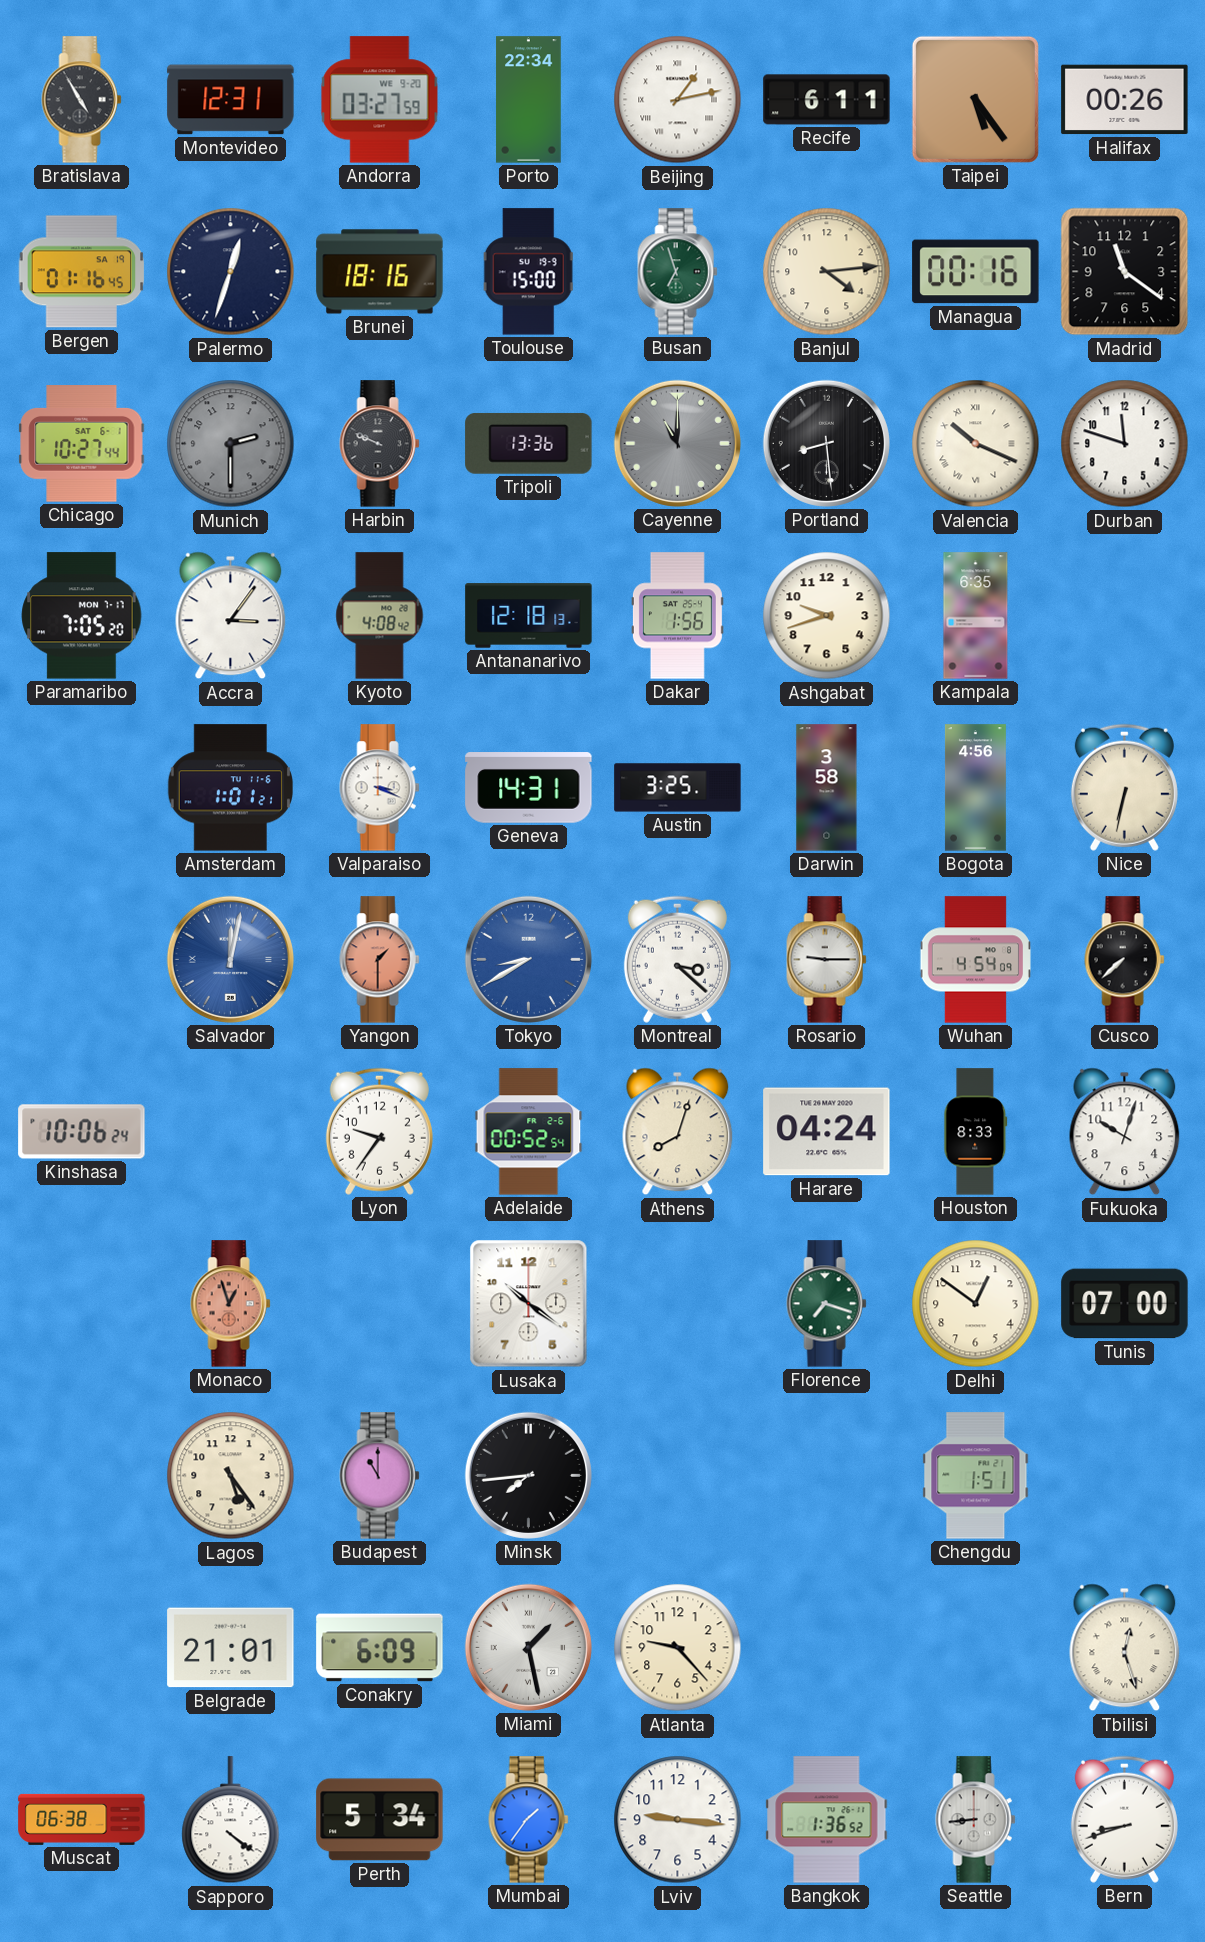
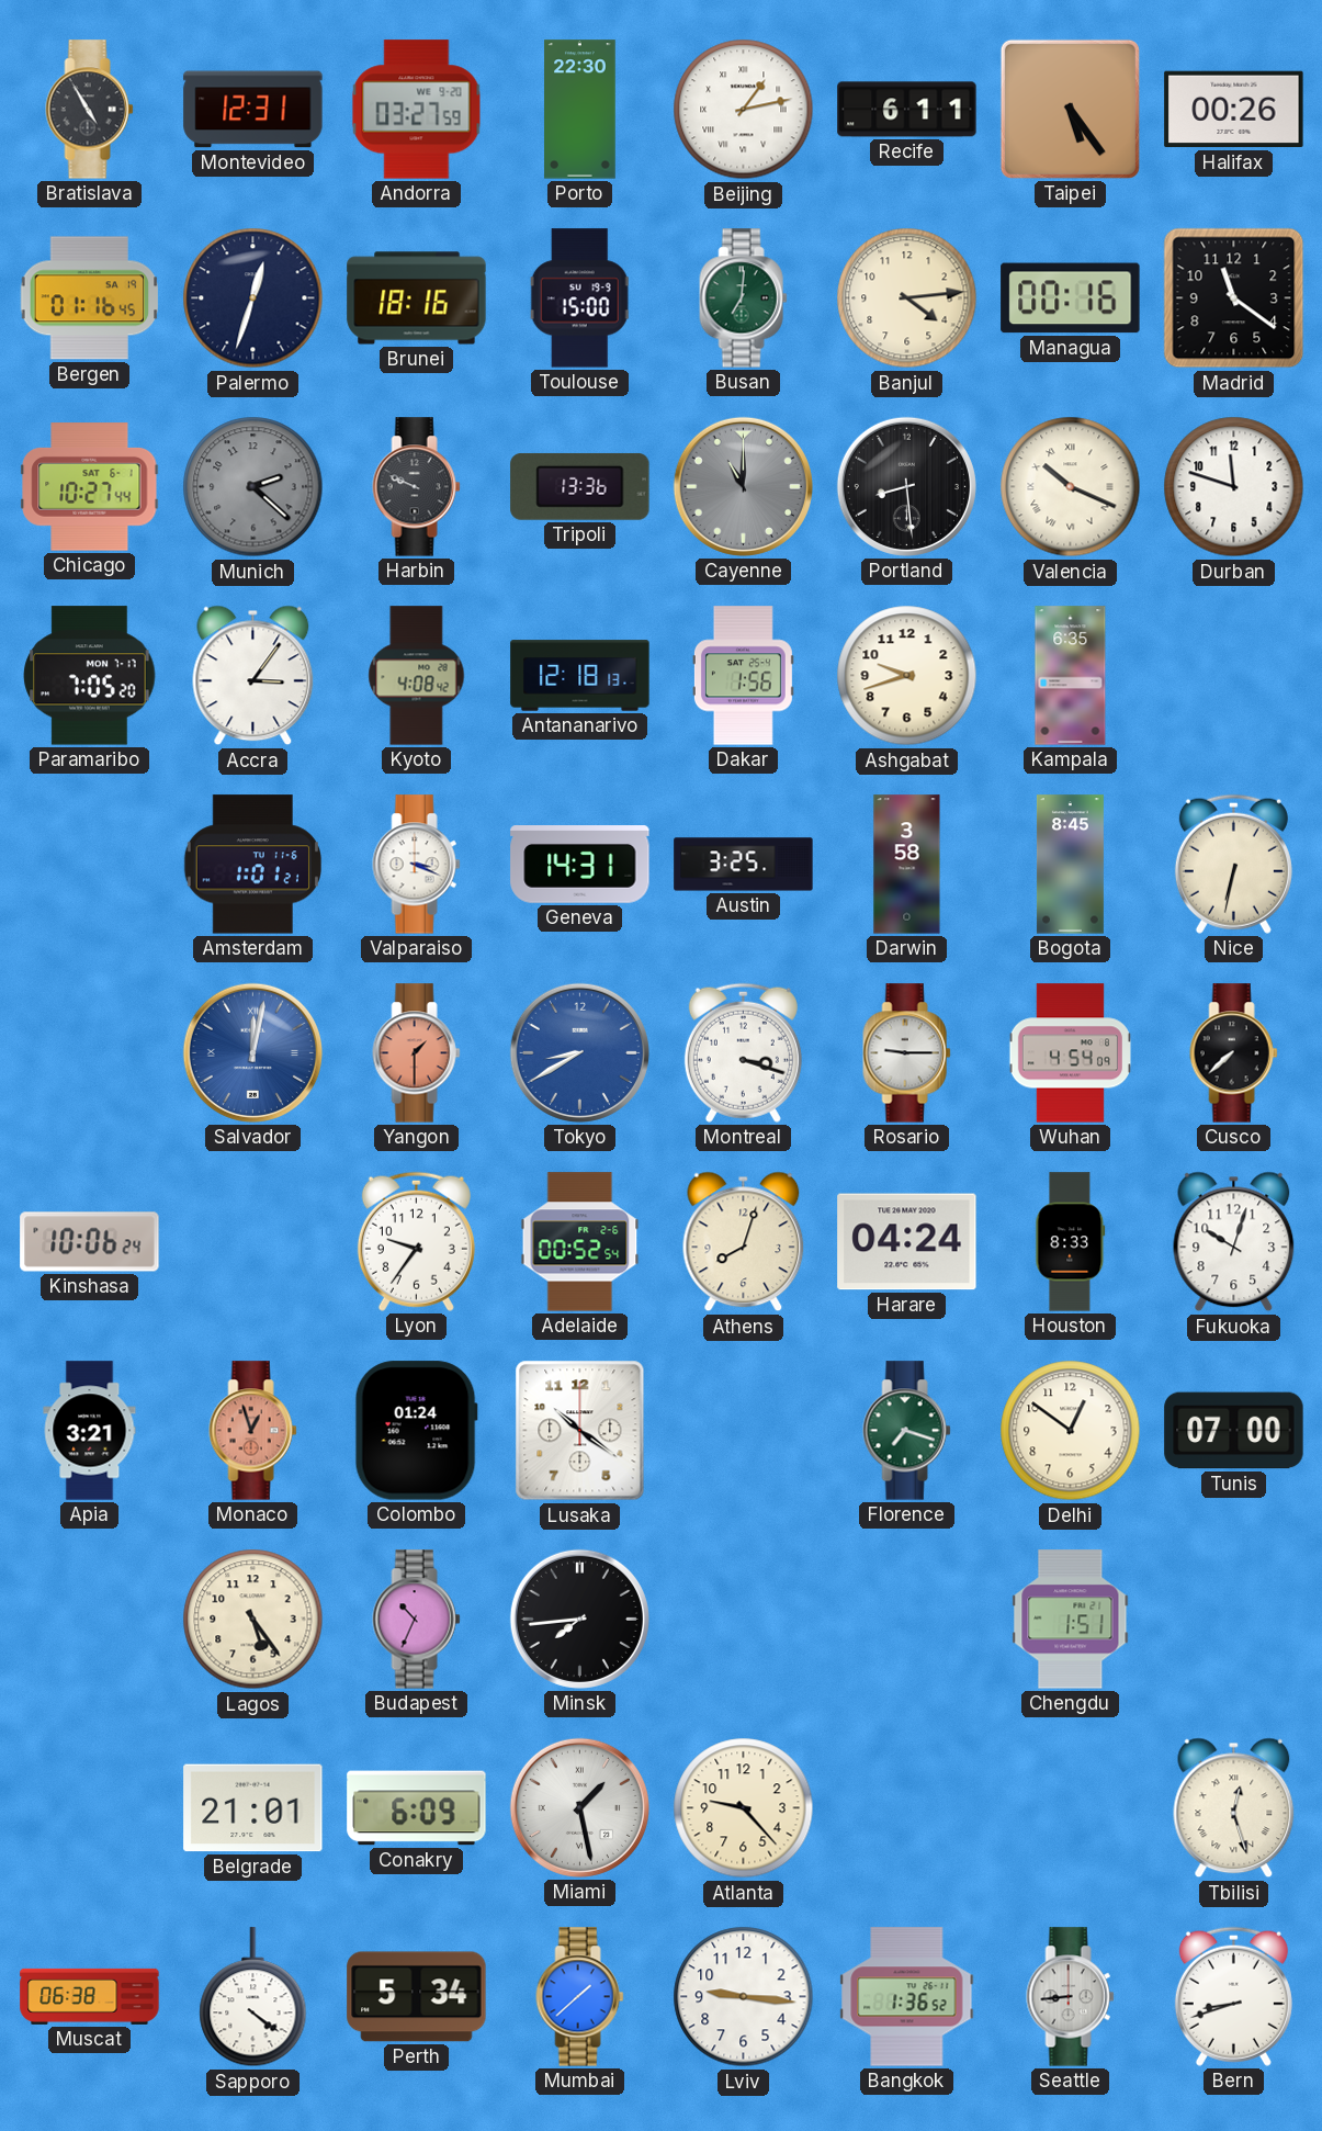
Porto: 22:34 -> 22:30 (580, 110)
Busan: 6:57 -> 7:01 (744, 298)
Munich: 2:30 -> 2:22 (253, 487)
Bogota: 4:56 -> 8:45 (1070, 865)
Montreal: 3:22 -> 3:18 (743, 1052)
Apia: none -> 3:21 (90, 1431)
Colombo: none -> 01:24 (416, 1431)
Budapest: 11:00 -> 10:34 (417, 1620)
Mumbai: 1:36 -> 1:38 (580, 1997)
